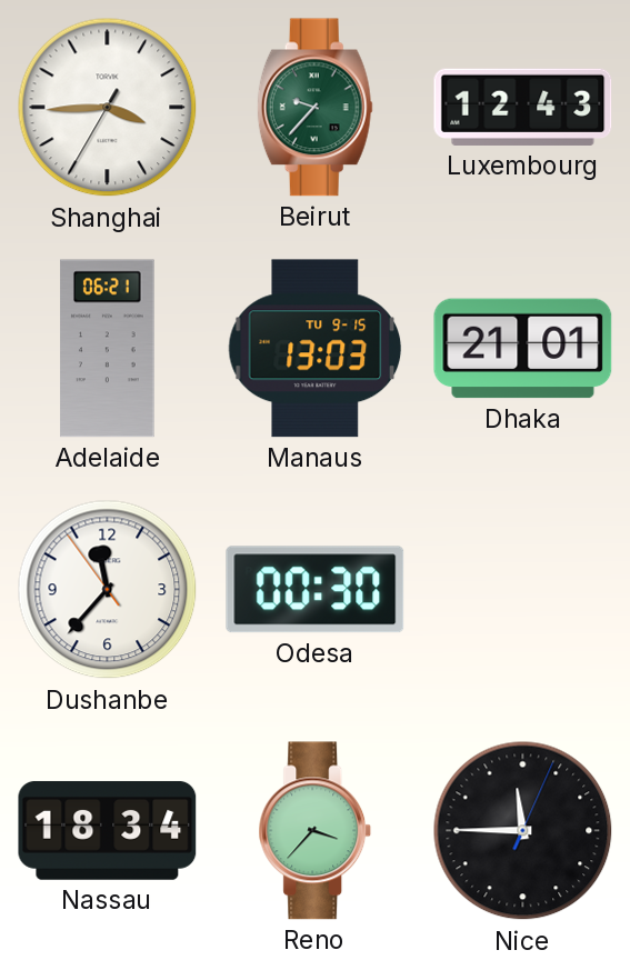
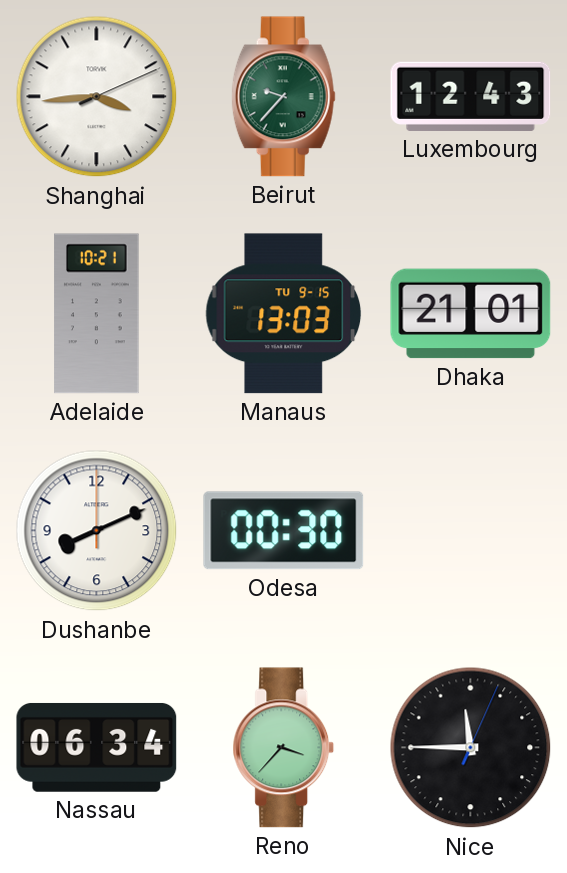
Shanghai: 3:44:35 -> 3:44:11 (97, 97)
Adelaide: 06:21 -> 10:21 (97, 314)
Dushanbe: 11:36 -> 8:11 (97, 531)
Nassau: 18:34 -> 06:34 (97, 747)
